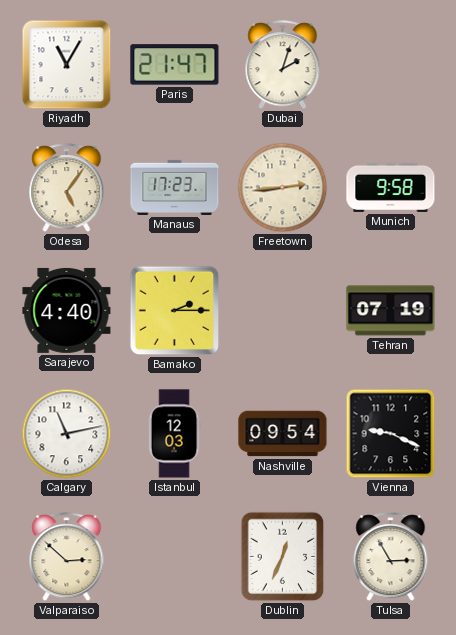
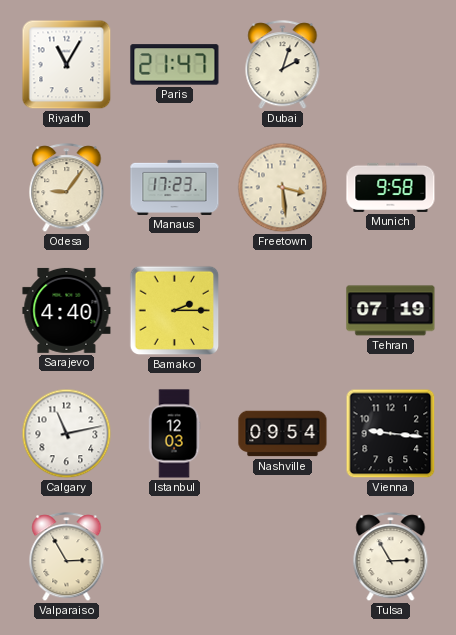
Odesa: 5:06 -> 9:06 (67, 188)
Freetown: 2:44 -> 3:29 (283, 188)
Vienna: 9:19 -> 9:16 (391, 434)
Valparaiso: 2:52 -> 2:55 (67, 557)
Dublin: 12:34 -> none (283, 557)
